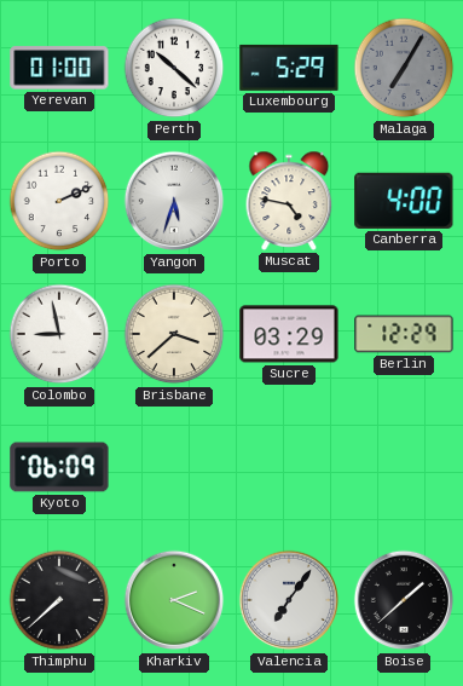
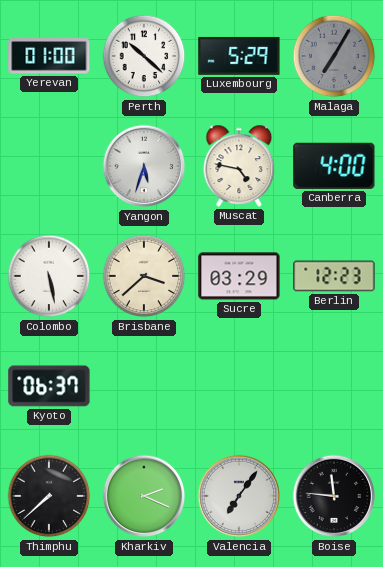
Porto: 2:11 -> none (59, 201)
Colombo: 8:58 -> 5:28 (49, 276)
Berlin: 12:29 -> 12:23 (334, 276)
Kyoto: 06:09 -> 06:37 (49, 386)
Boise: 1:38 -> 11:46 (334, 496)
